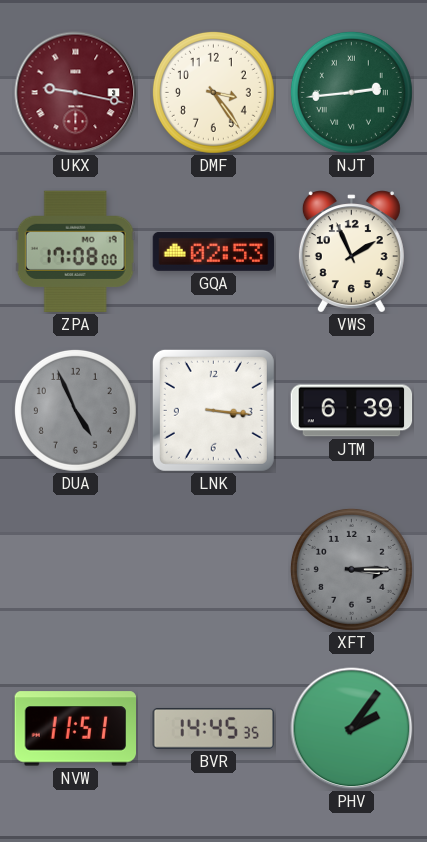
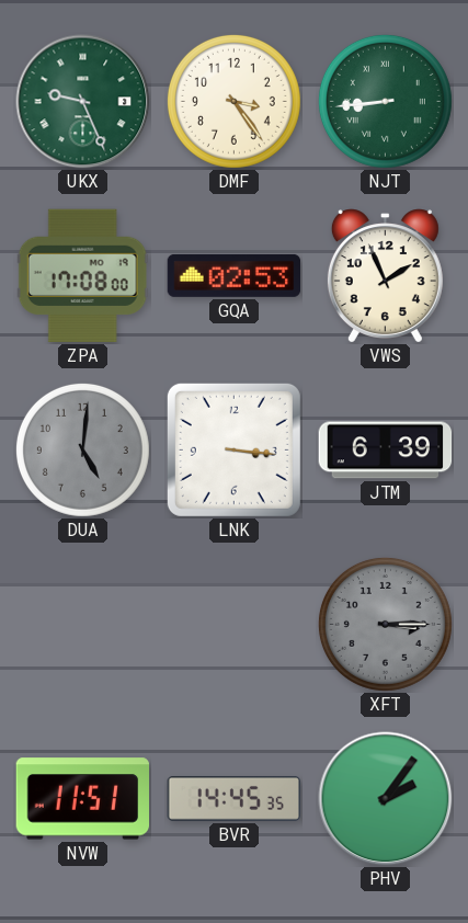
UKX: 9:17 -> 9:26 (83, 102)
UKX dial: burgundy -> green (83, 102)
NJT: 2:44 -> 8:44 (385, 101)
DUA: 4:56 -> 5:01 (82, 449)
